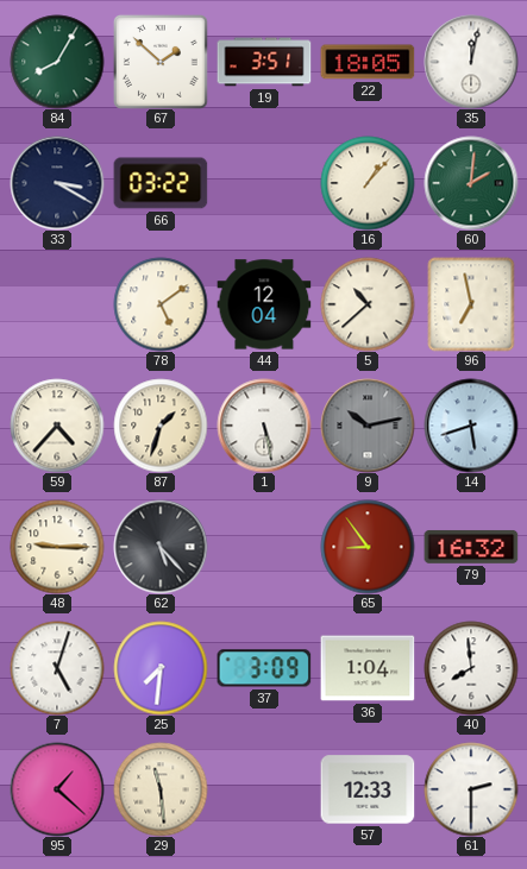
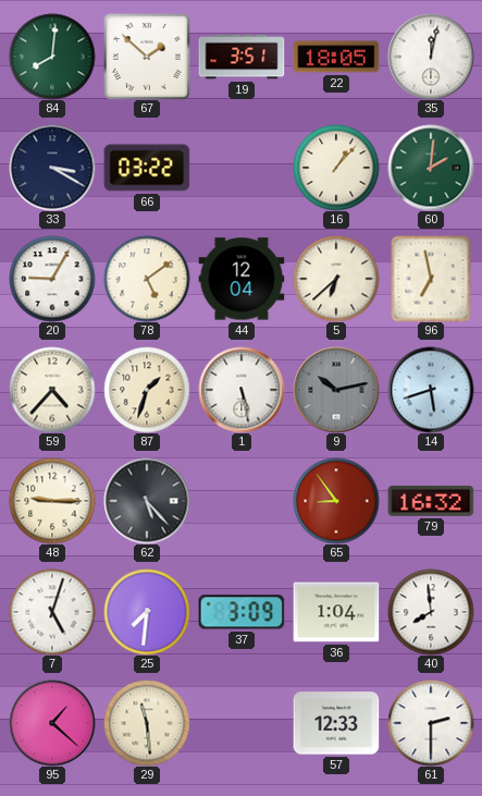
84: 8:05 -> 8:01 (52, 57)
20: none -> 9:05 (52, 279)
5: 10:38 -> 6:38 (336, 279)
